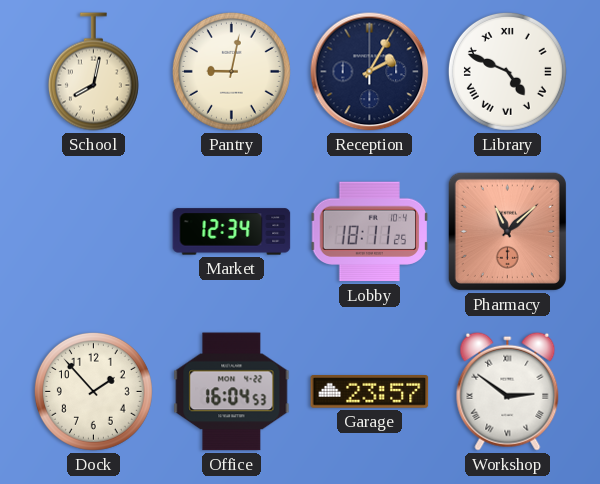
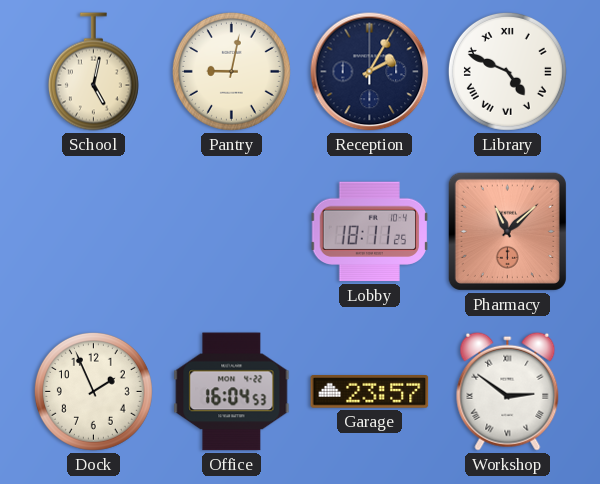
School: 8:02 -> 5:02 (93, 72)
Market: 12:34 -> none (232, 232)
Dock: 1:53 -> 1:56 (93, 391)
